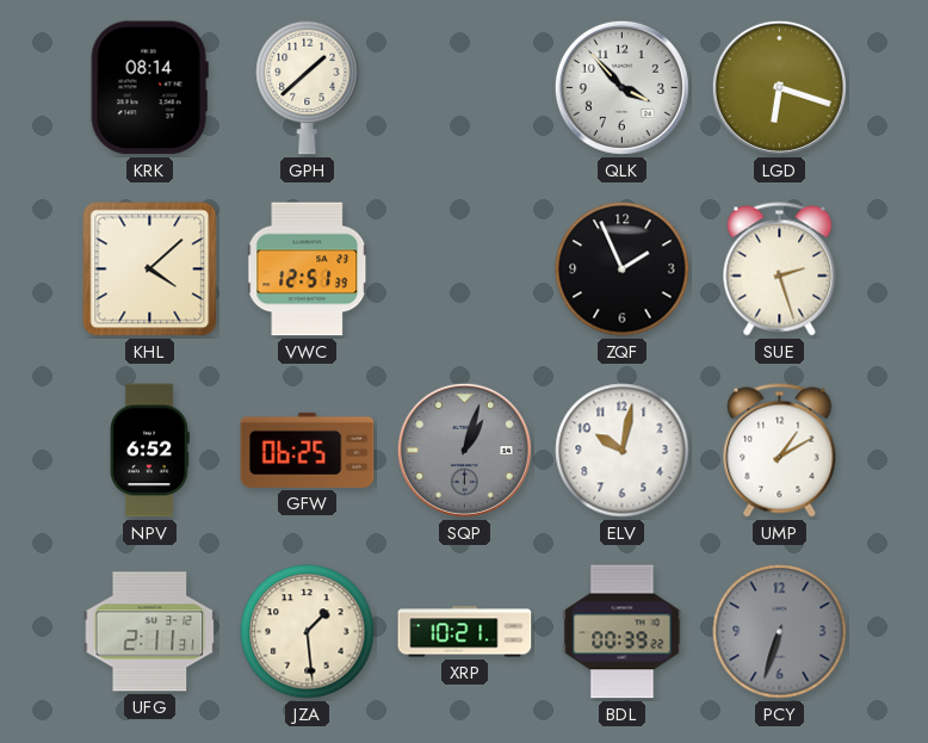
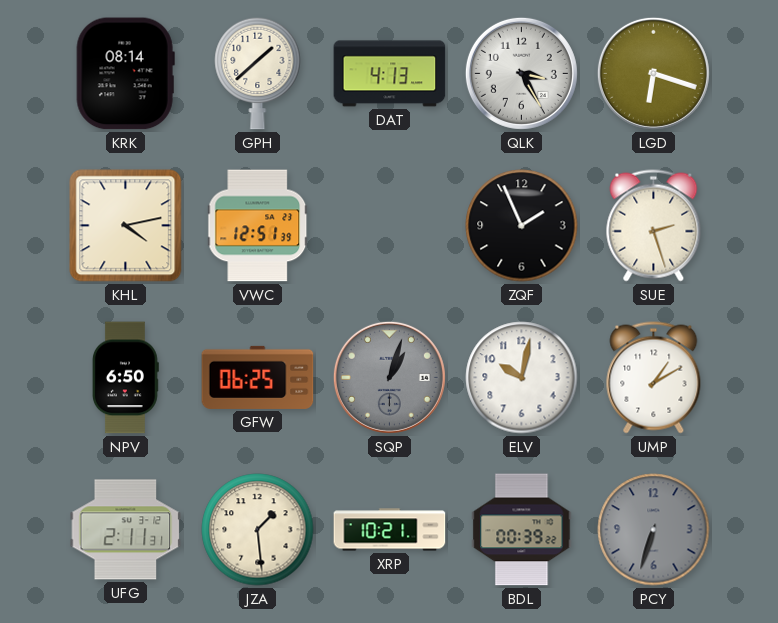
DAT: none -> 4:13 (390, 74)
QLK: 3:53 -> 3:25 (521, 73)
KHL: 4:08 -> 4:13 (126, 226)
NPV: 6:52 -> 6:50 (125, 378)
